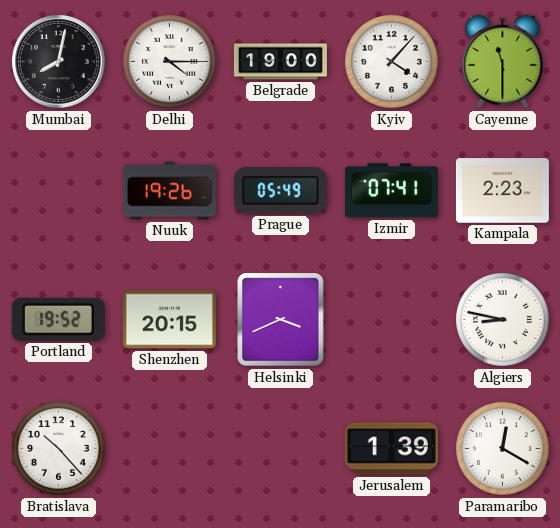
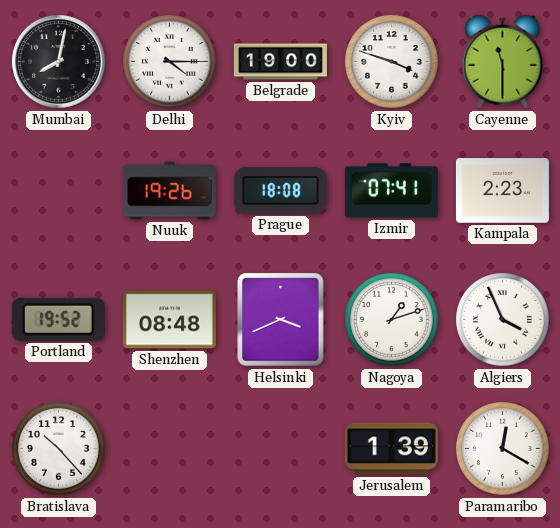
Kyiv: 4:07 -> 3:48 (392, 62)
Prague: 05:49 -> 18:08 (280, 191)
Shenzhen: 20:15 -> 08:48 (169, 320)
Nagoya: none -> 1:12 (392, 320)
Algiers: 8:47 -> 3:56 (503, 320)
